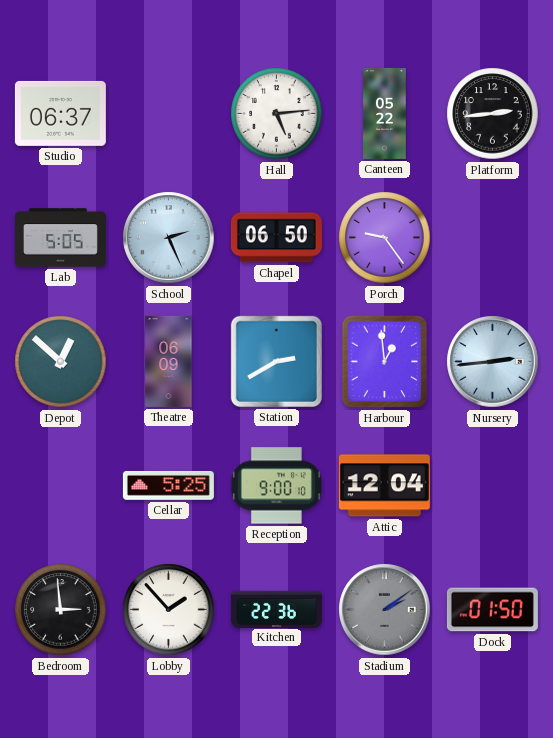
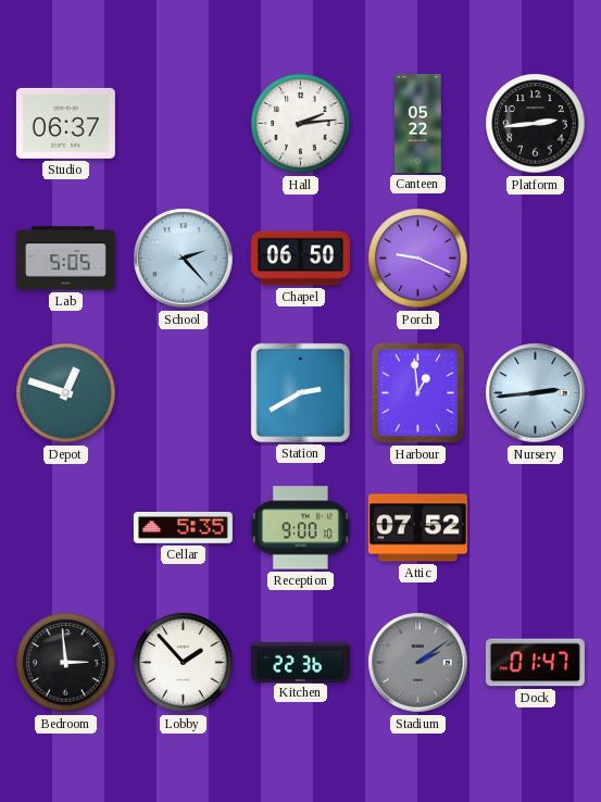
Hall: 5:14 -> 2:14 (301, 124)
School: 2:26 -> 2:23 (184, 259)
Porch: 9:24 -> 9:19 (418, 259)
Depot: 12:52 -> 12:48 (66, 393)
Theatre: 06:09 -> none (169, 361)
Cellar: 5:25 -> 5:35 (183, 527)
Attic: 12:04 -> 07:52 (417, 528)
Dock: 01:50 -> 01:47 (535, 663)
